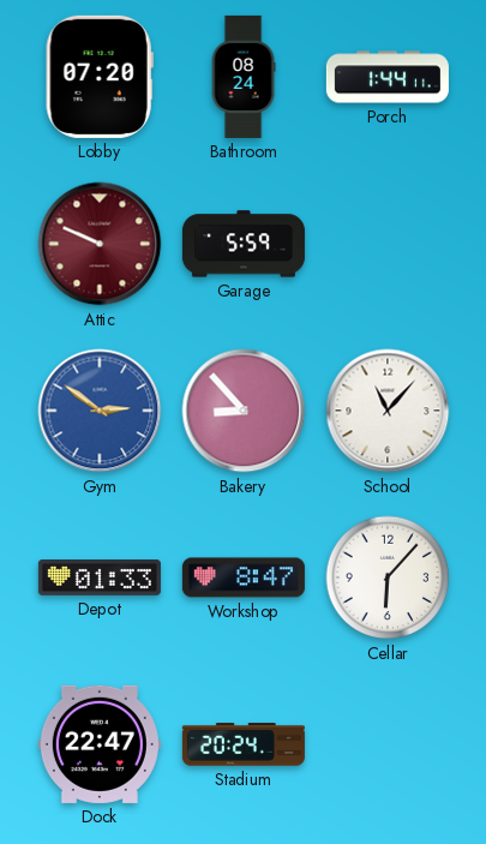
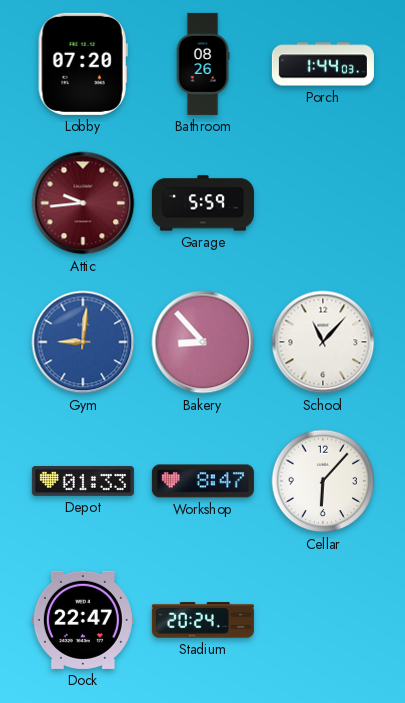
Bathroom: 08:24 -> 08:26 (203, 64)
Porch: 1:44:11 -> 1:44:03 (323, 64)
Attic: 9:49 -> 9:44 (83, 203)
Gym: 2:51 -> 9:01 (83, 342)
